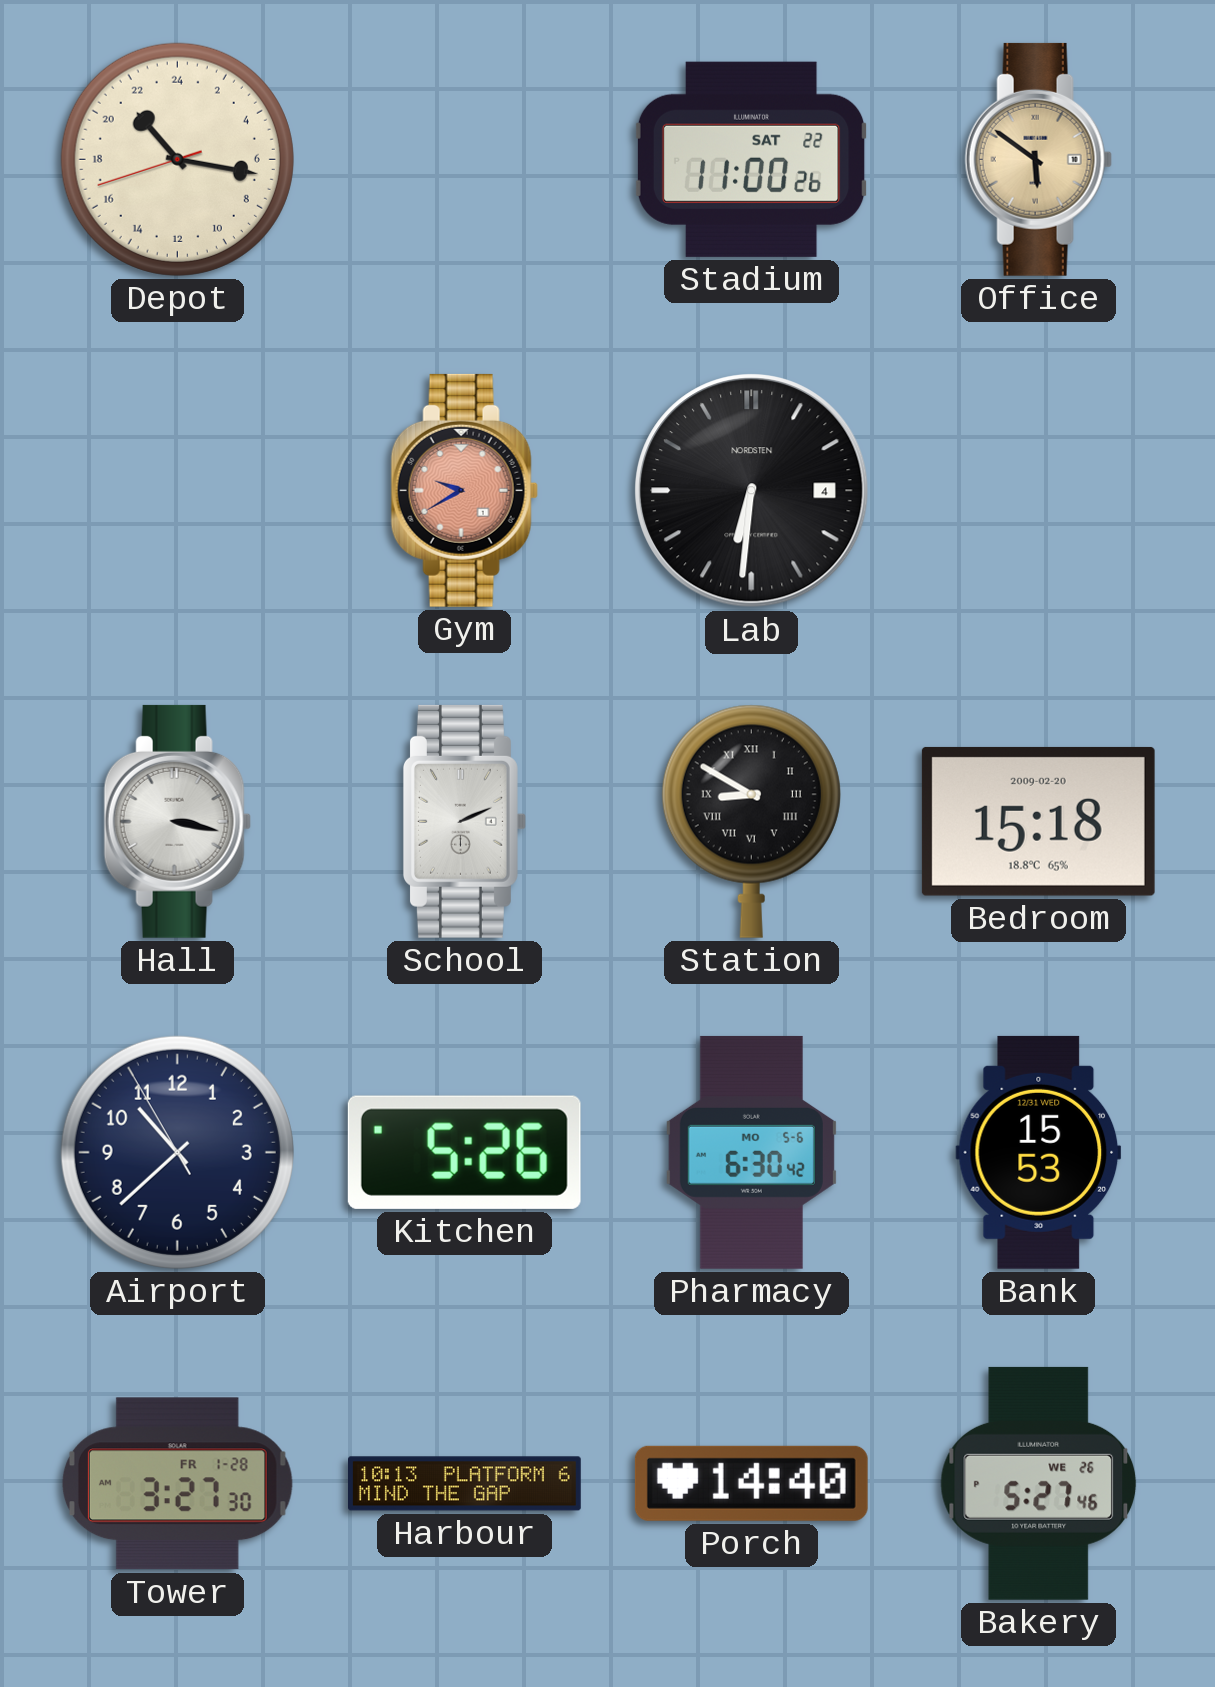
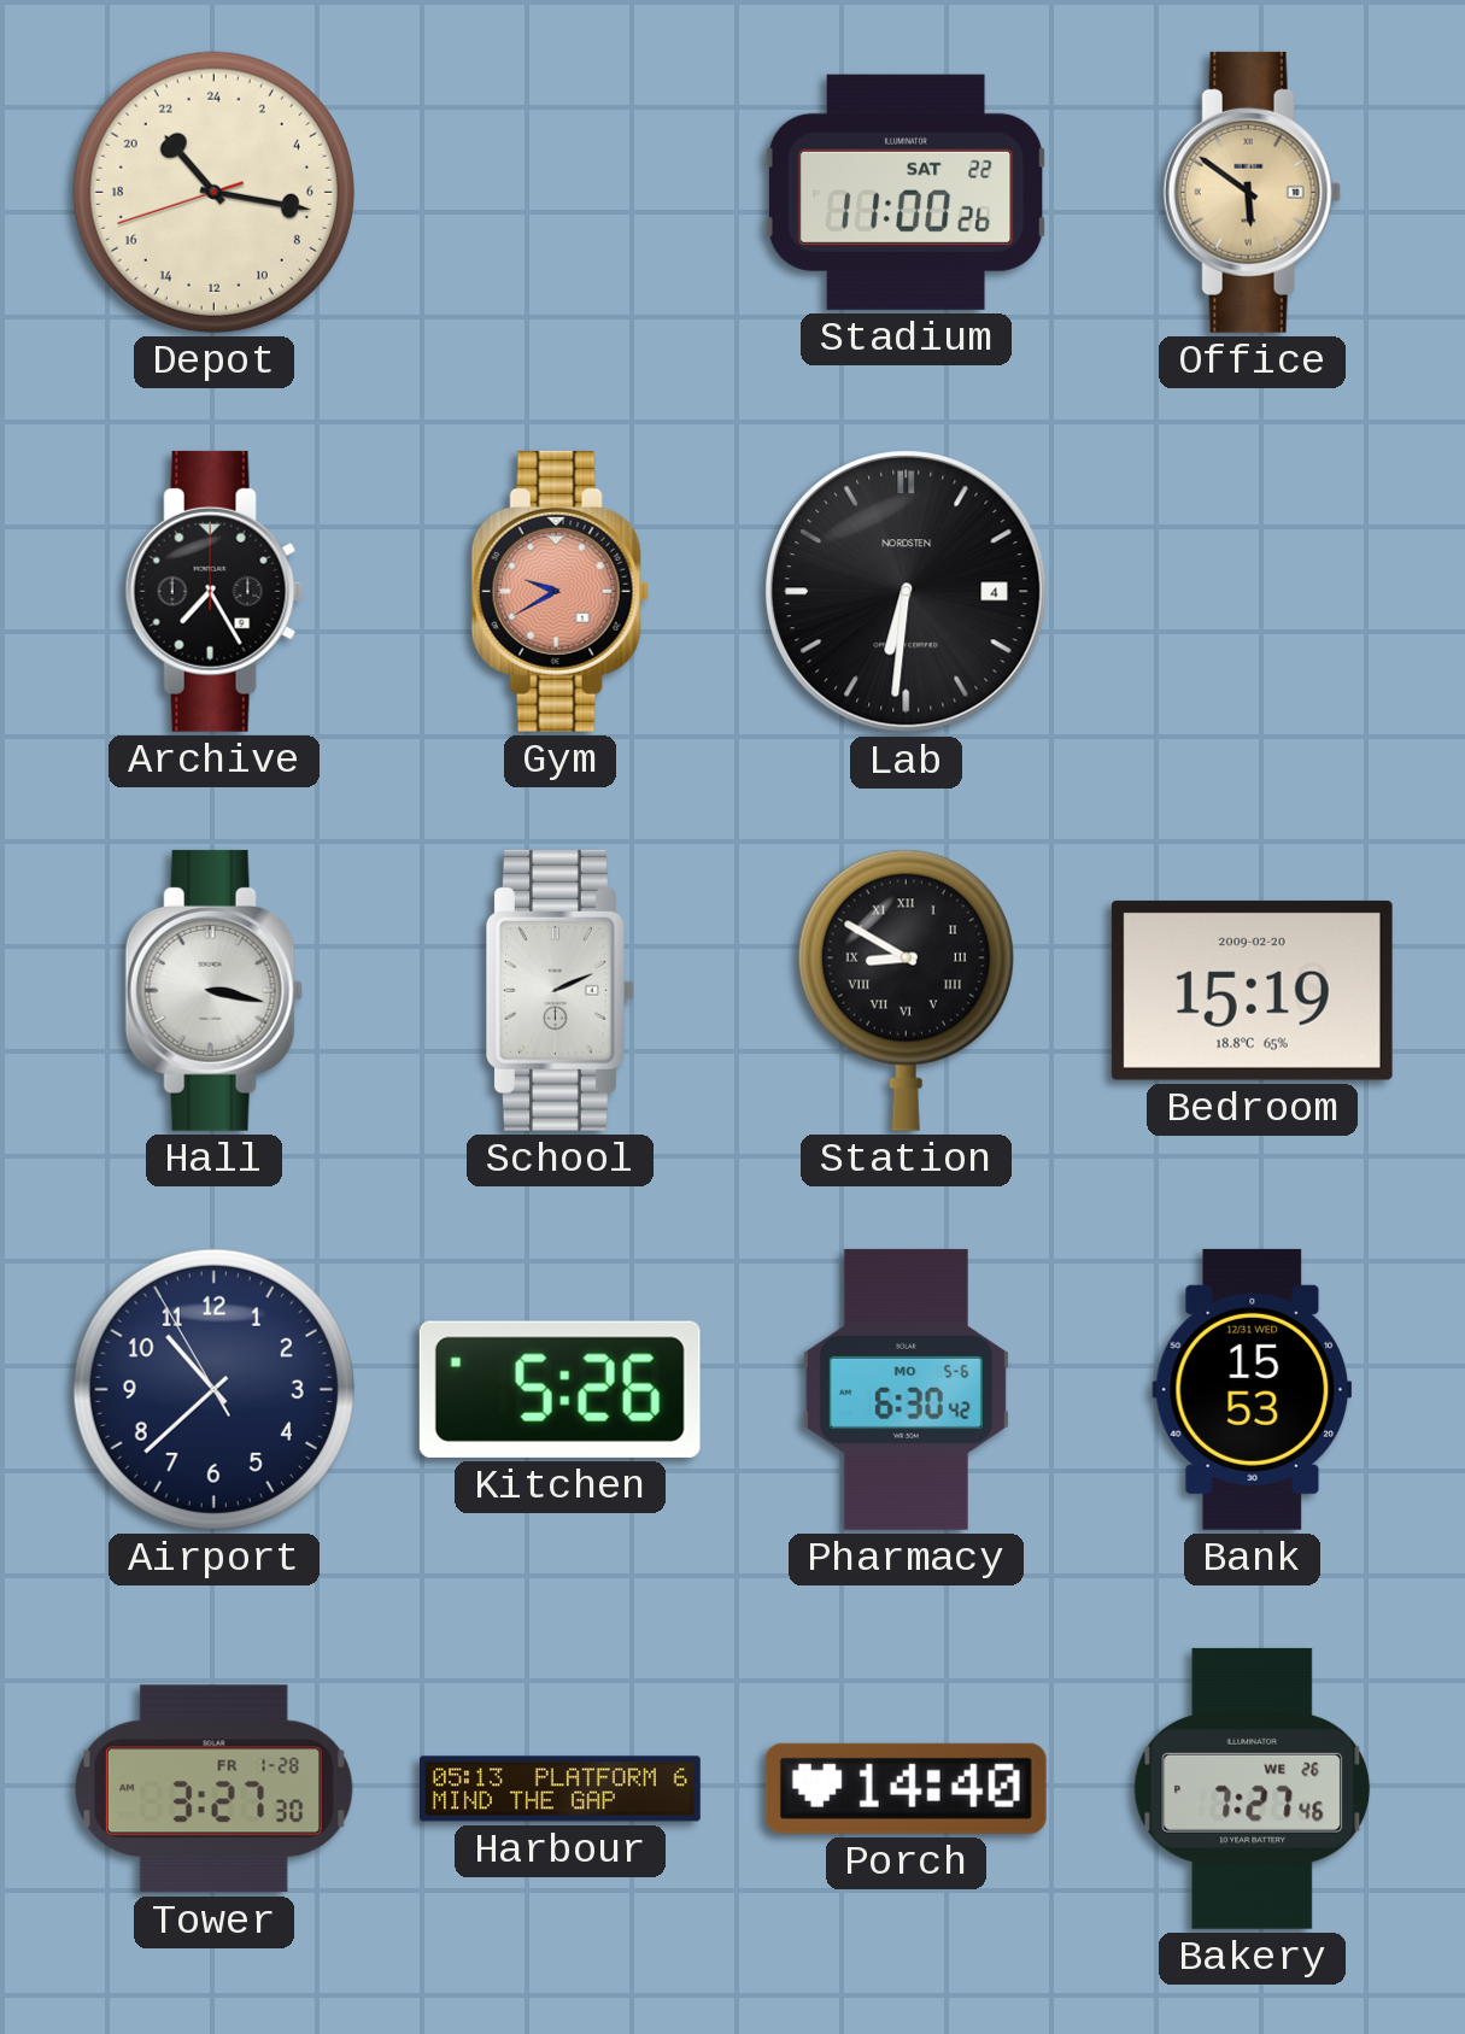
Archive: none -> 7:25 (213, 591)
Bedroom: 15:18 -> 15:19 (1252, 990)
Harbour: 10:13 -> 05:13 (561, 1789)
Bakery: 5:27 -> 7:27 (1253, 1788)
